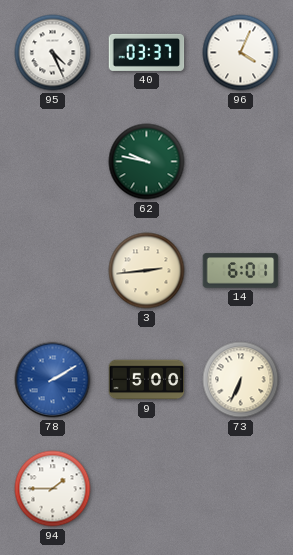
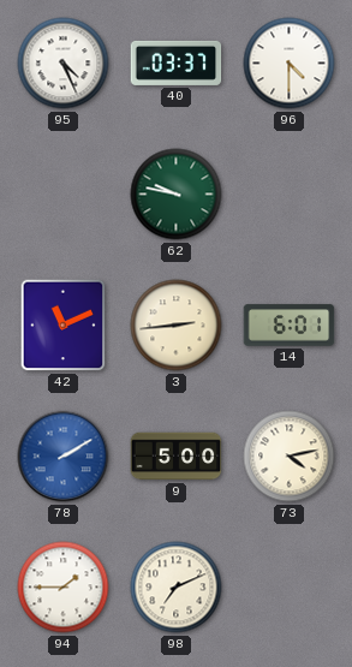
96: 4:04 -> 4:30 (290, 64)
42: none -> 11:11 (64, 326)
73: 6:34 -> 4:13 (290, 457)
98: none -> 7:11 (177, 588)
